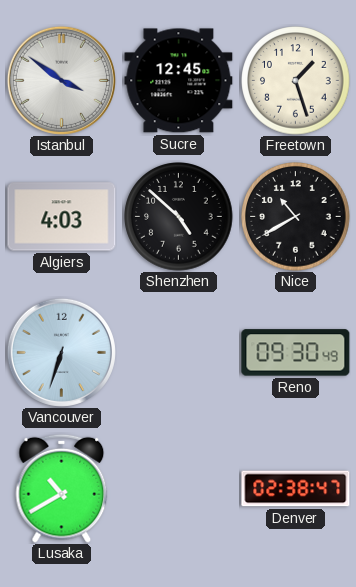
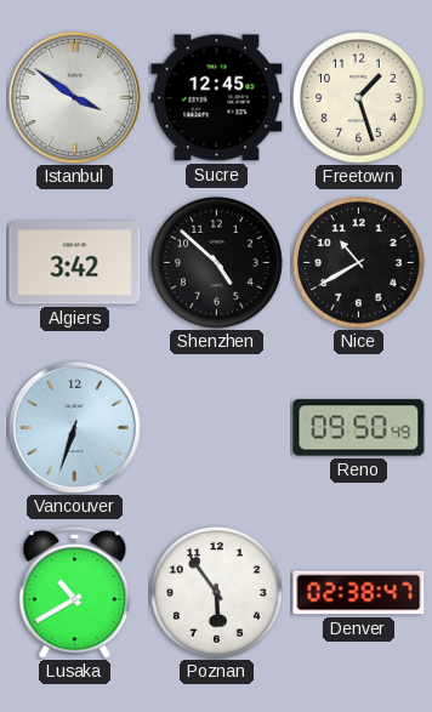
Algiers: 4:03 -> 3:42 (75, 263)
Reno: 09:30 -> 09:50 (359, 428)
Poznan: none -> 5:54 (217, 593)
